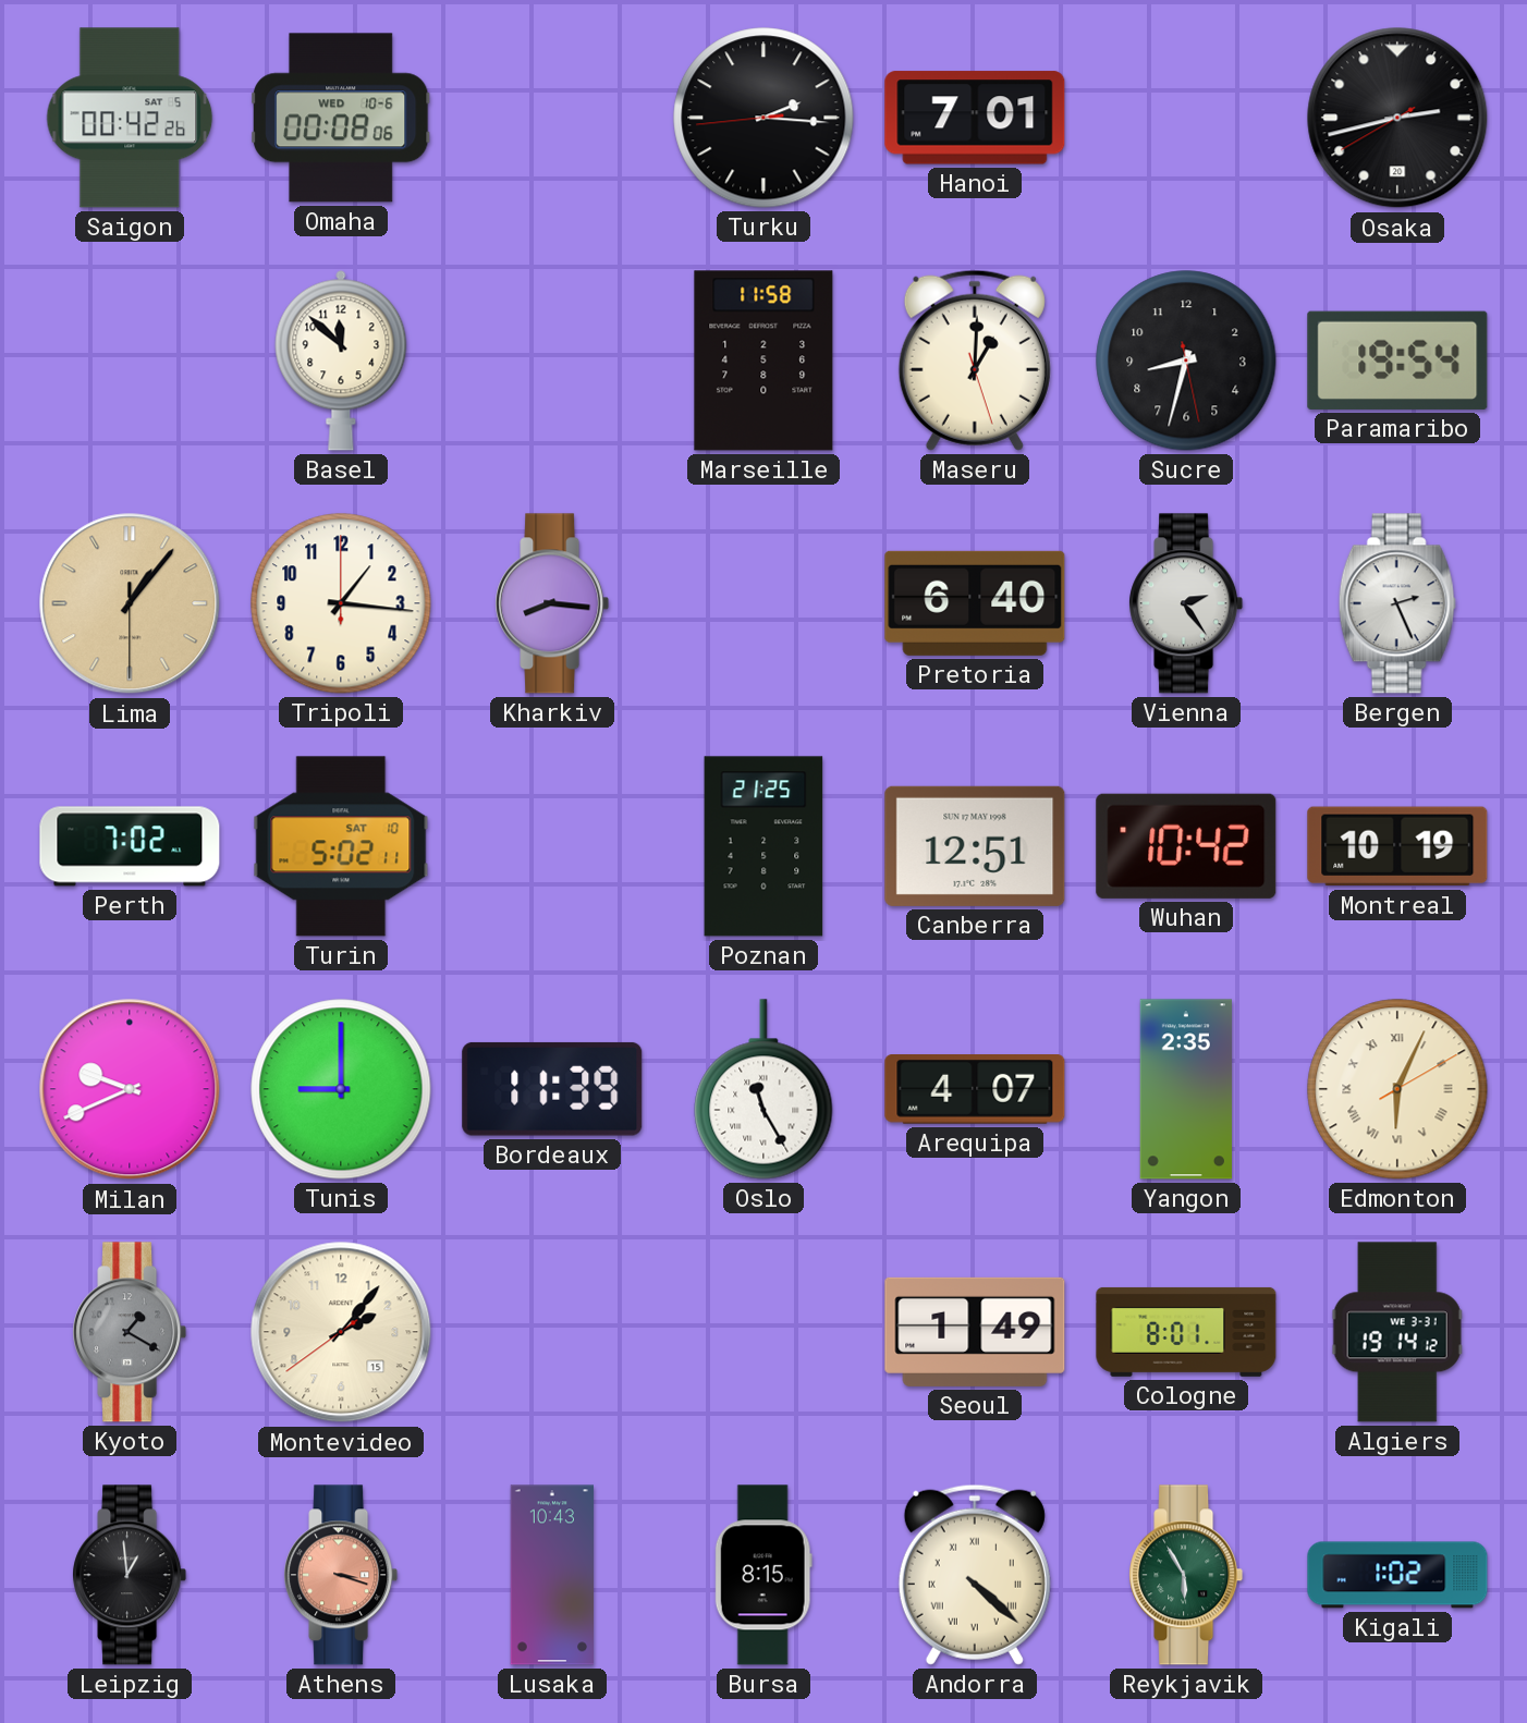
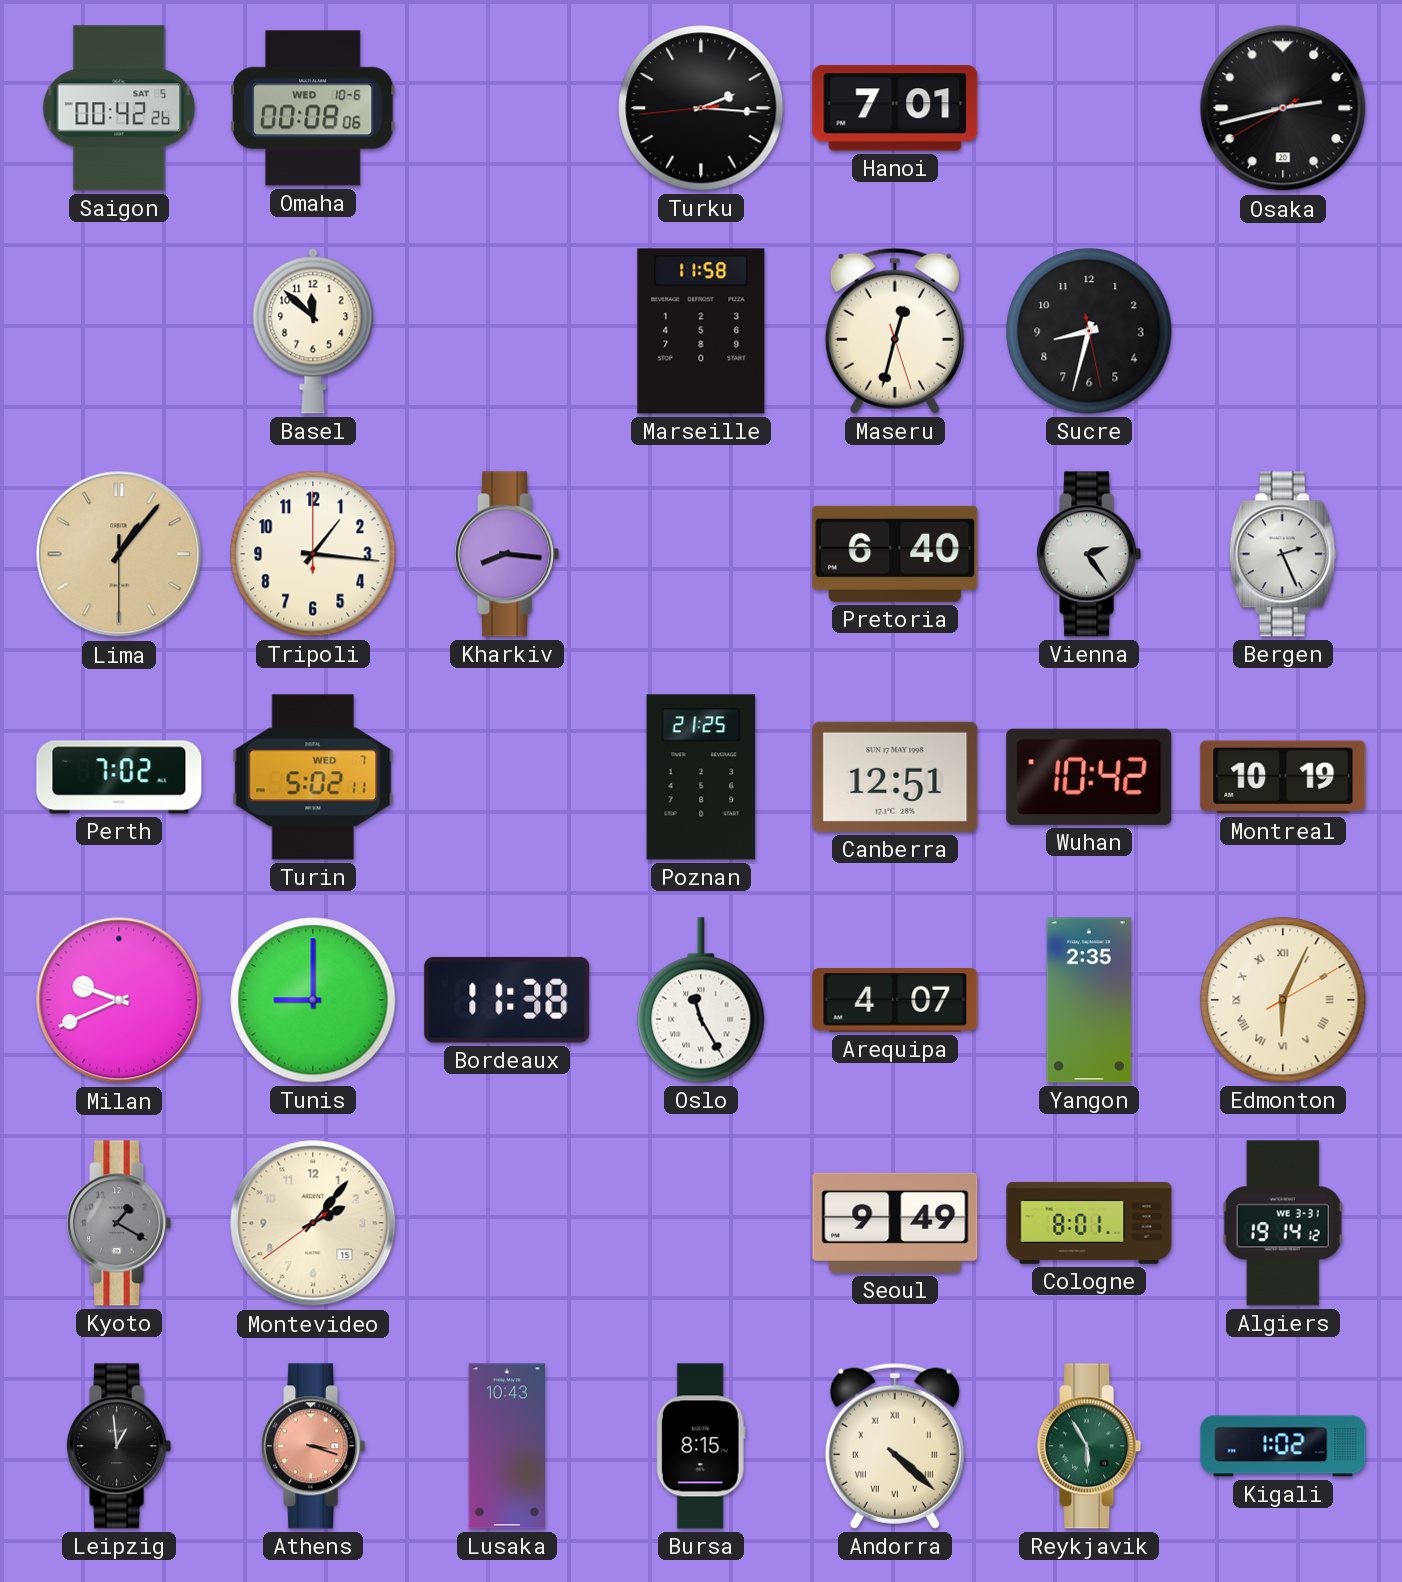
Maseru: 1:00 -> 12:32 (895, 331)
Paramaribo: 19:54 -> none (1397, 361)
Turin date: SAT 10 -> WED 7 (313, 777)
Bordeaux: 11:39 -> 11:38 (507, 1000)
Seoul: 1:49 -> 9:49 (895, 1223)
